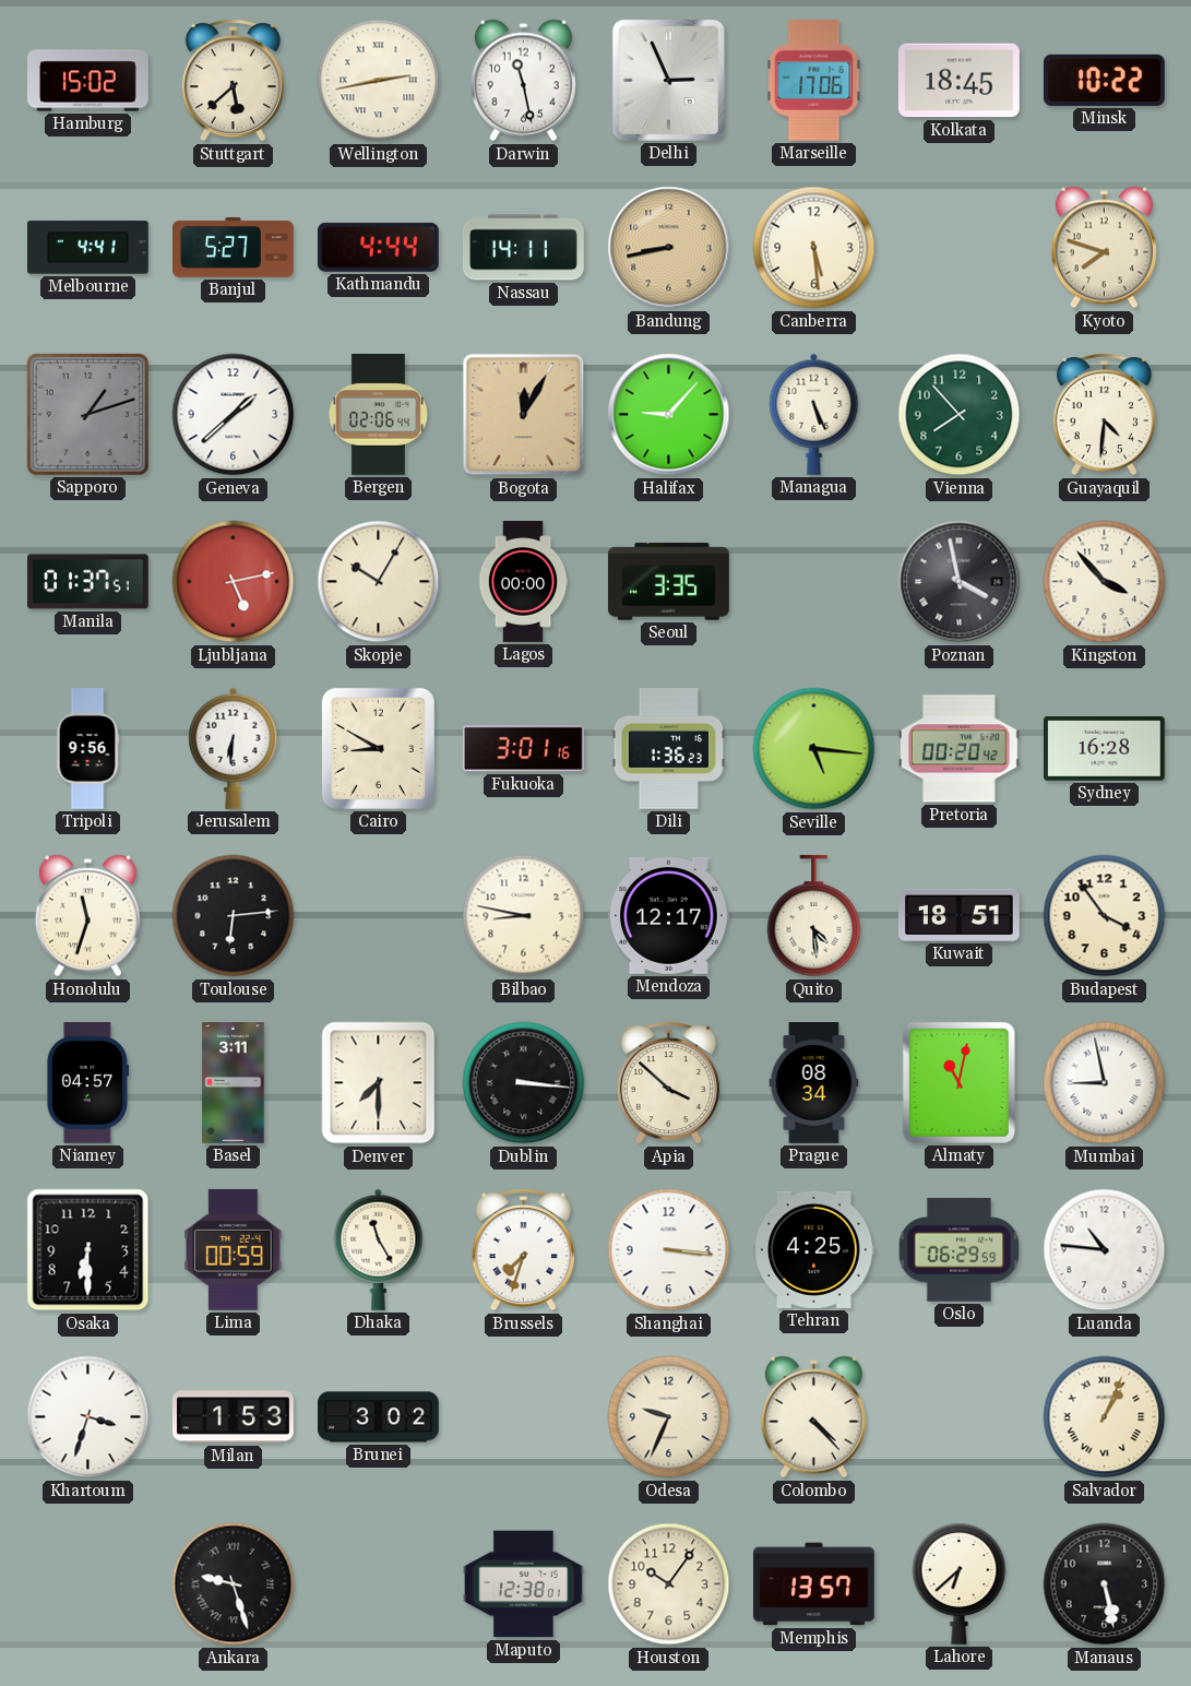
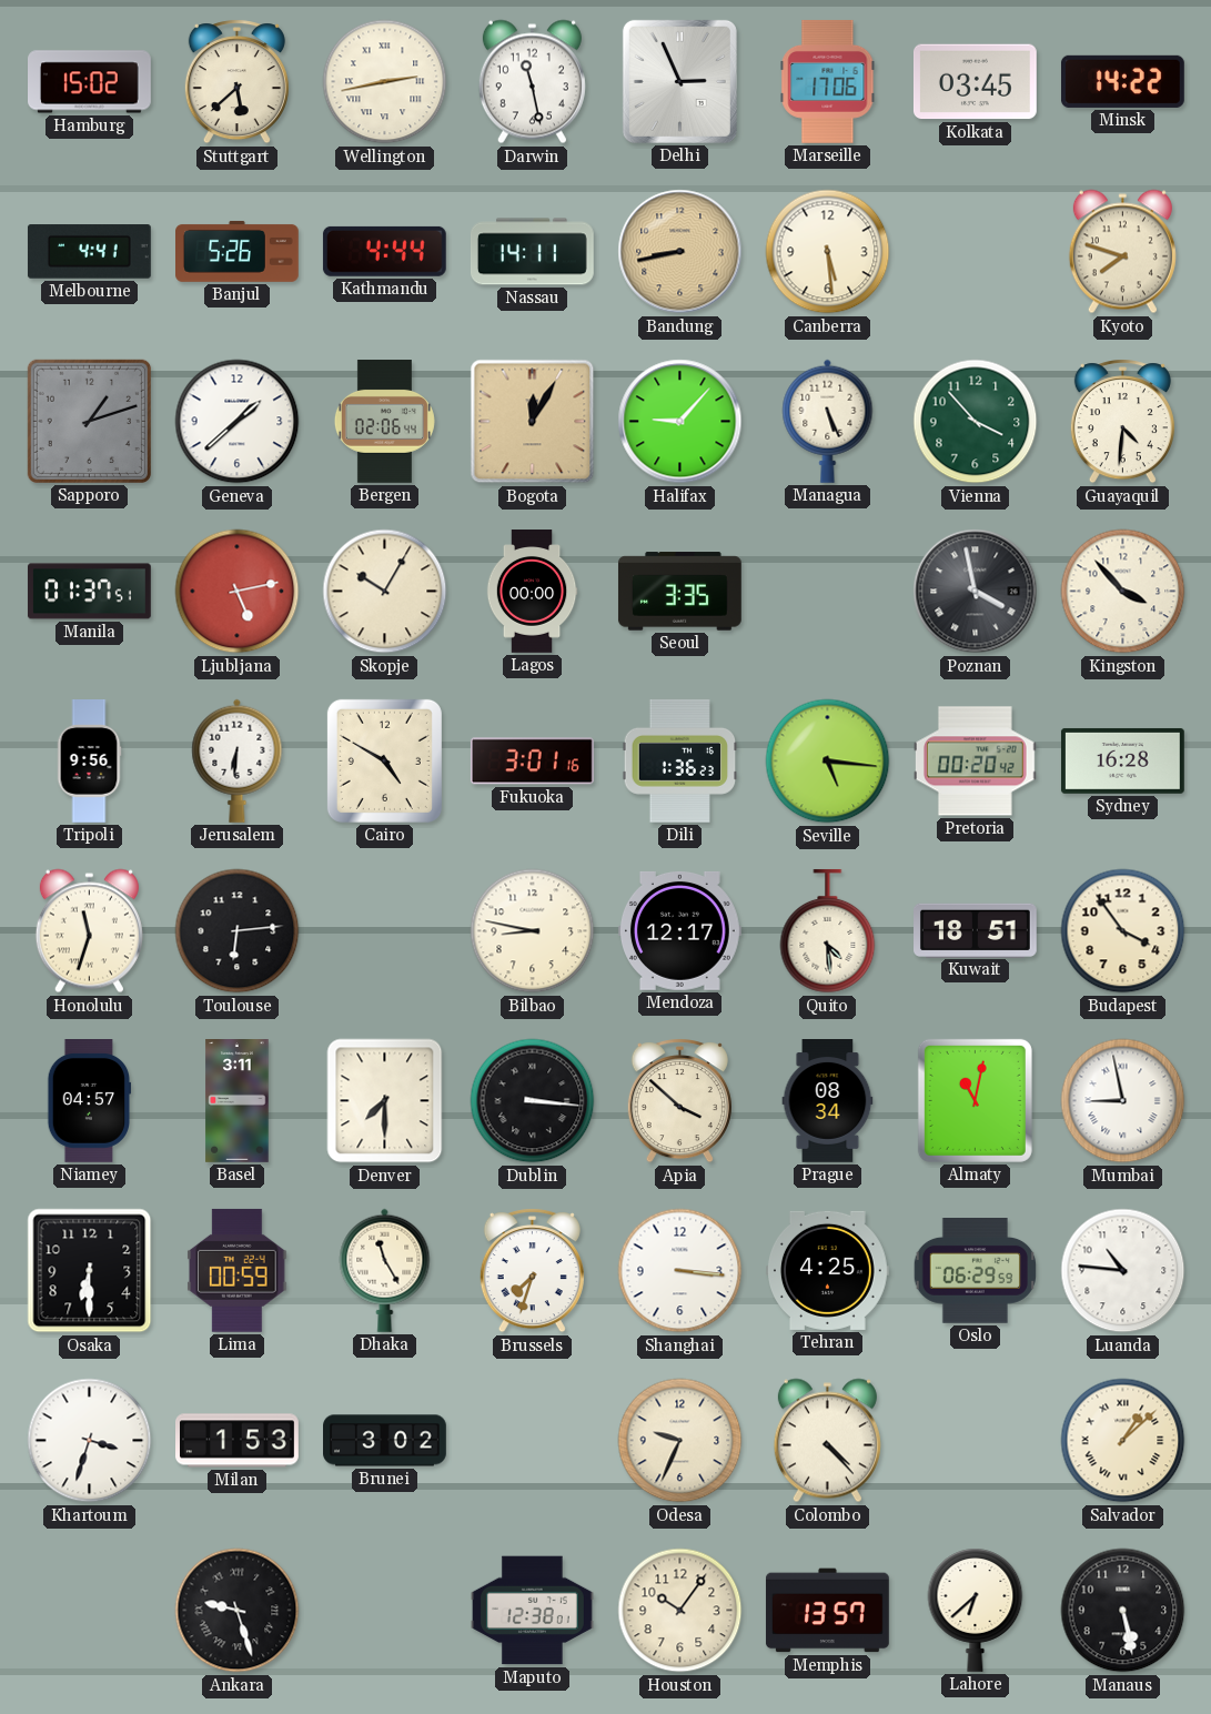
Kolkata: 18:45 -> 03:45 (975, 82)
Minsk: 10:22 -> 14:22 (1122, 81)
Banjul: 5:27 -> 5:26 (238, 251)
Vienna: 7:53 -> 3:53 (976, 422)
Cairo: 8:50 -> 4:50 (384, 760)
Salvador: 1:04 -> 1:08 (1123, 1441)
